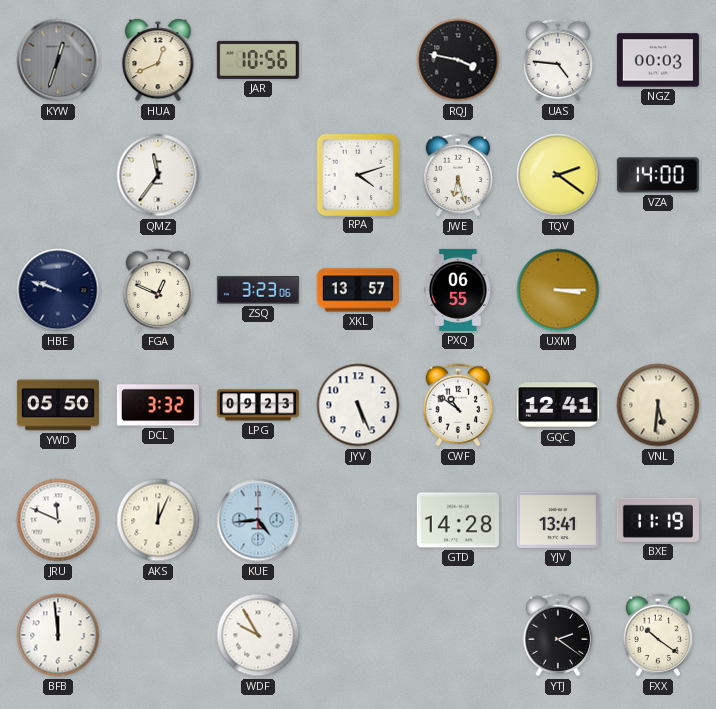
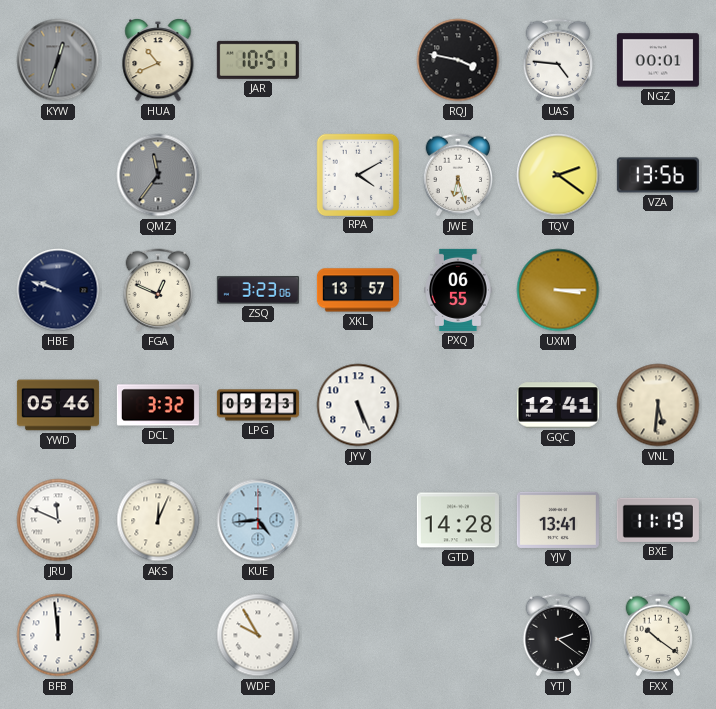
HUA: 12:41 -> 10:41 (158, 60)
JAR: 10:56 -> 10:51 (258, 60)
NGZ: 00:03 -> 00:01 (658, 60)
QMZ dial: white -> grey (158, 175)
RPA: 4:12 -> 4:10 (357, 174)
VZA: 14:00 -> 13:56 (658, 175)
YWD: 05:50 -> 05:46 (58, 405)
CWF: 10:51 -> none (458, 405)
